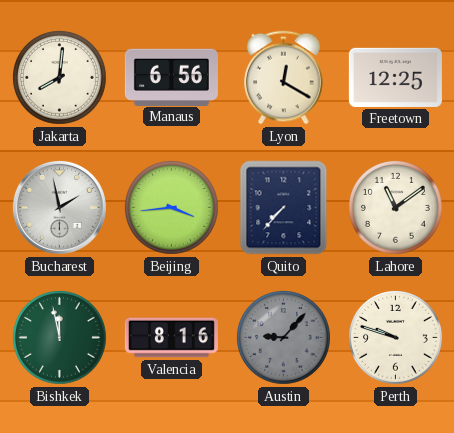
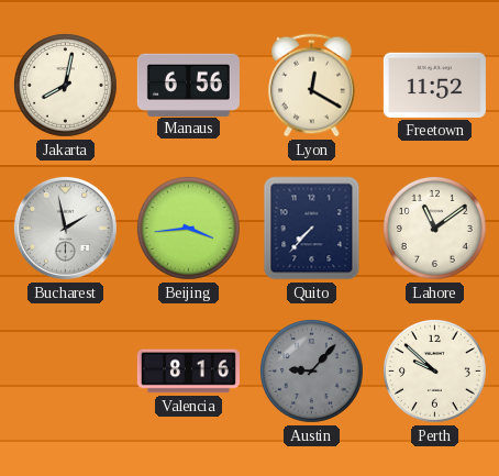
Jakarta: 8:01 -> 8:02 (66, 86)
Freetown: 12:25 -> 11:52 (434, 85)
Bishkek: 11:58 -> none (60, 338)
Perth: 9:48 -> 9:52 (435, 372)
